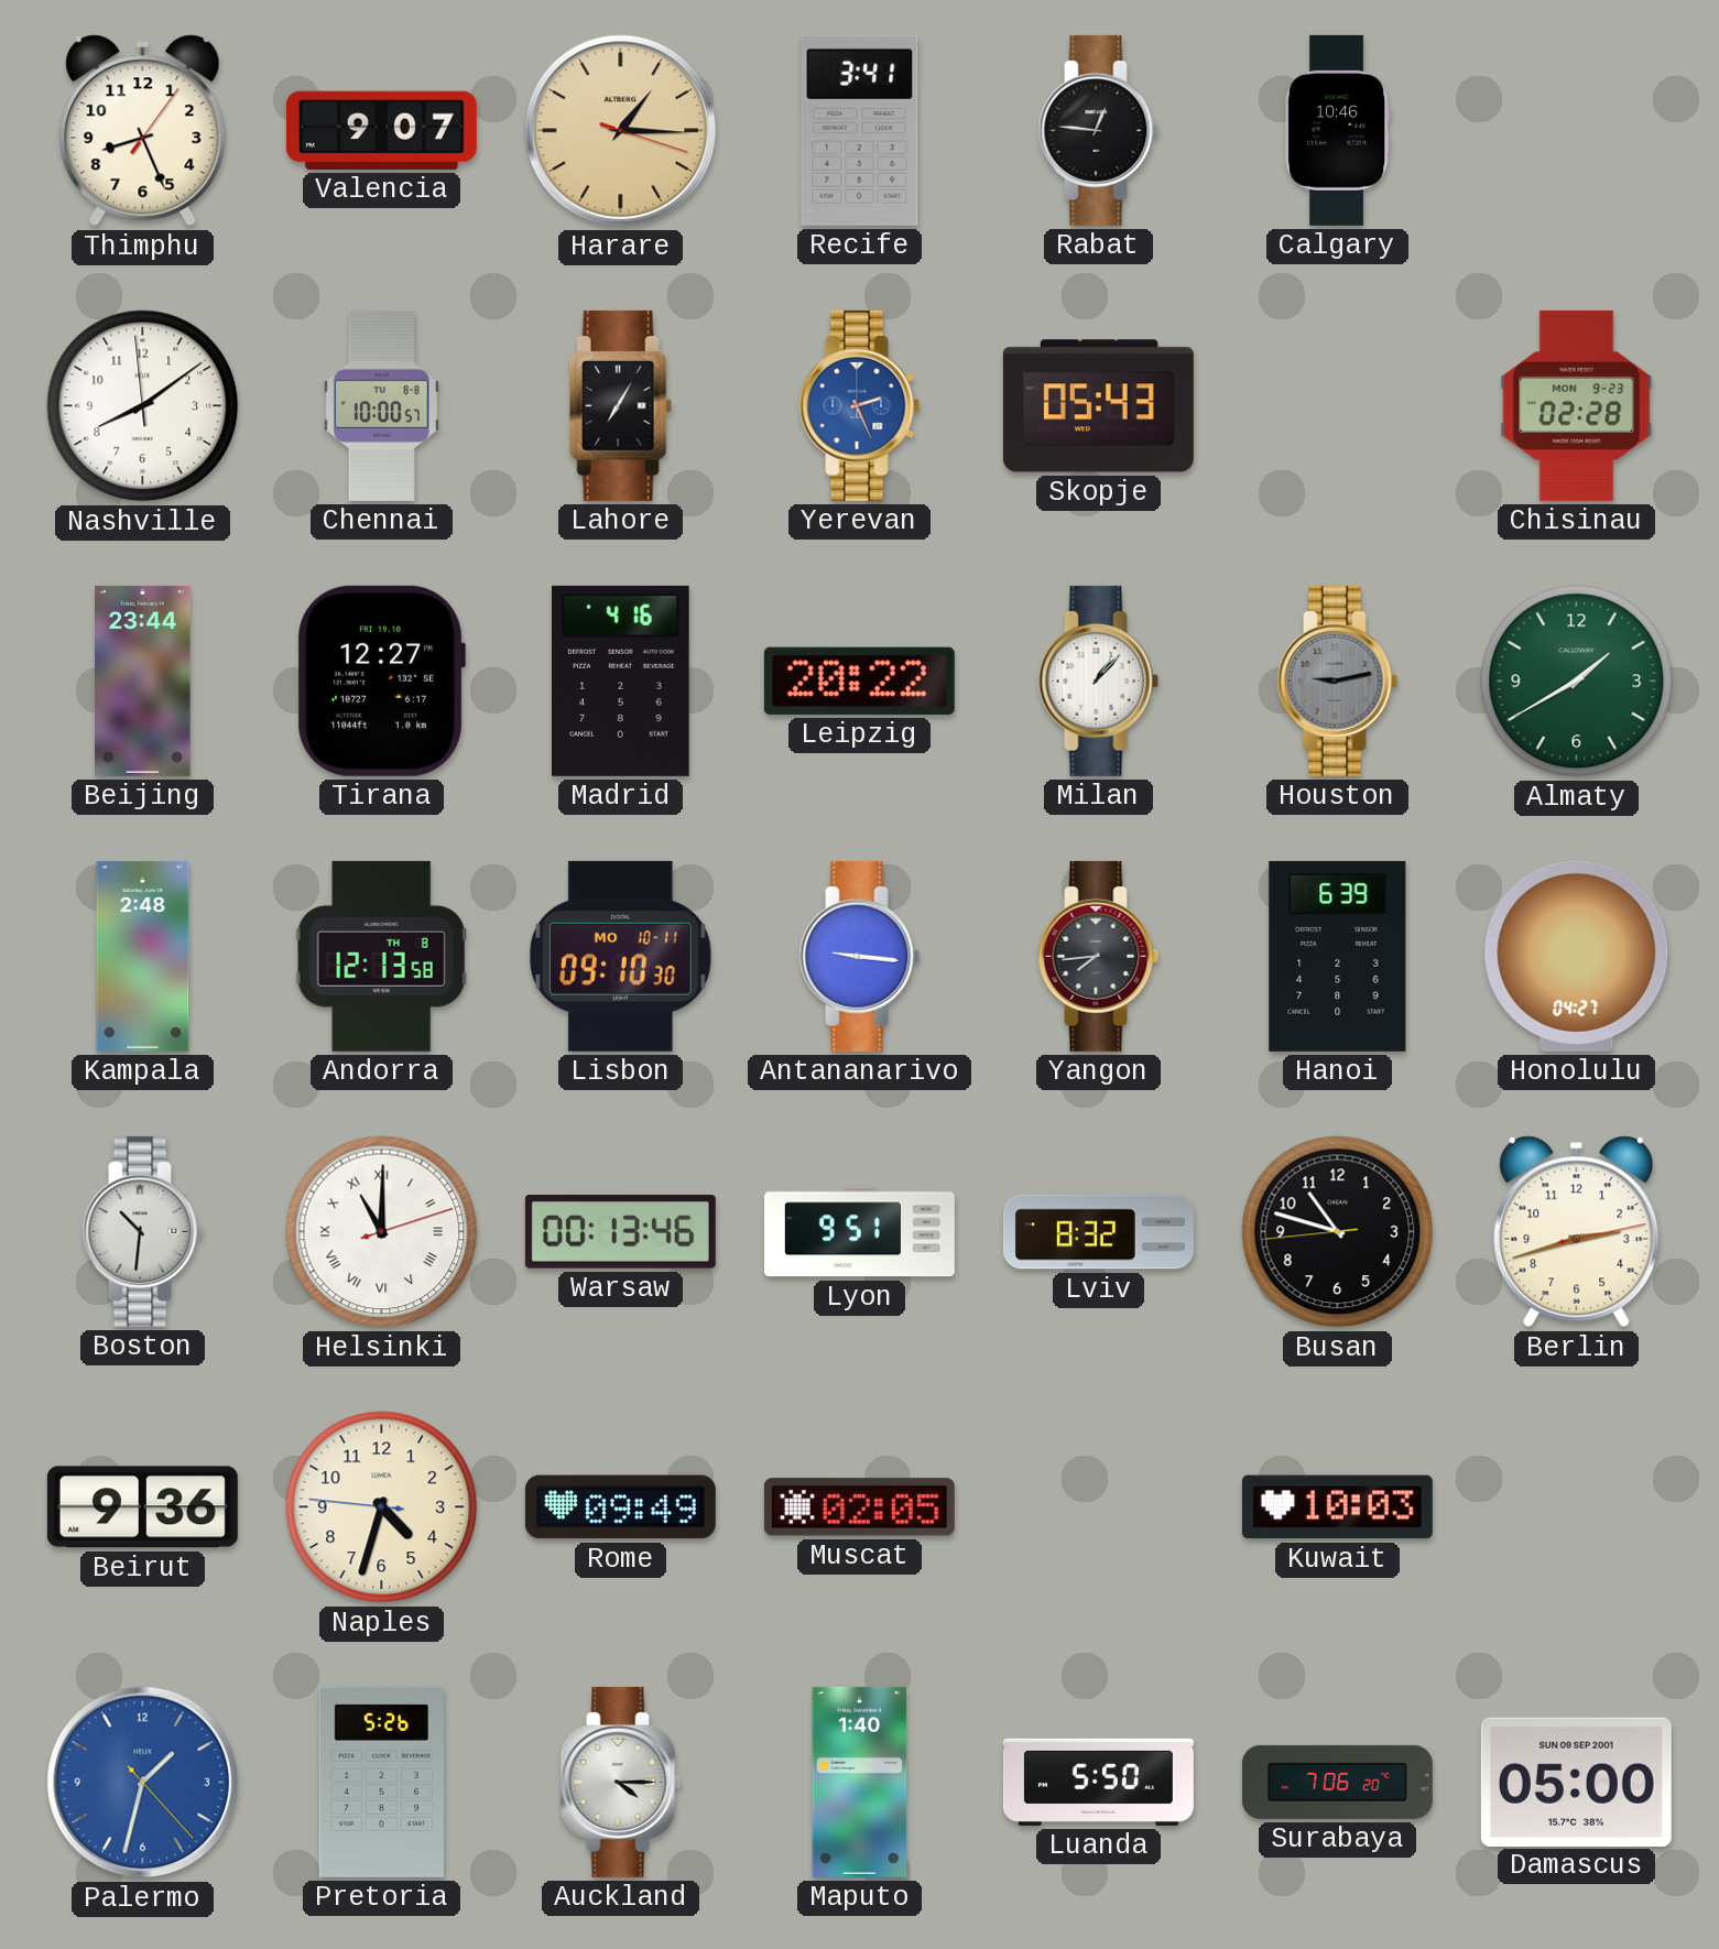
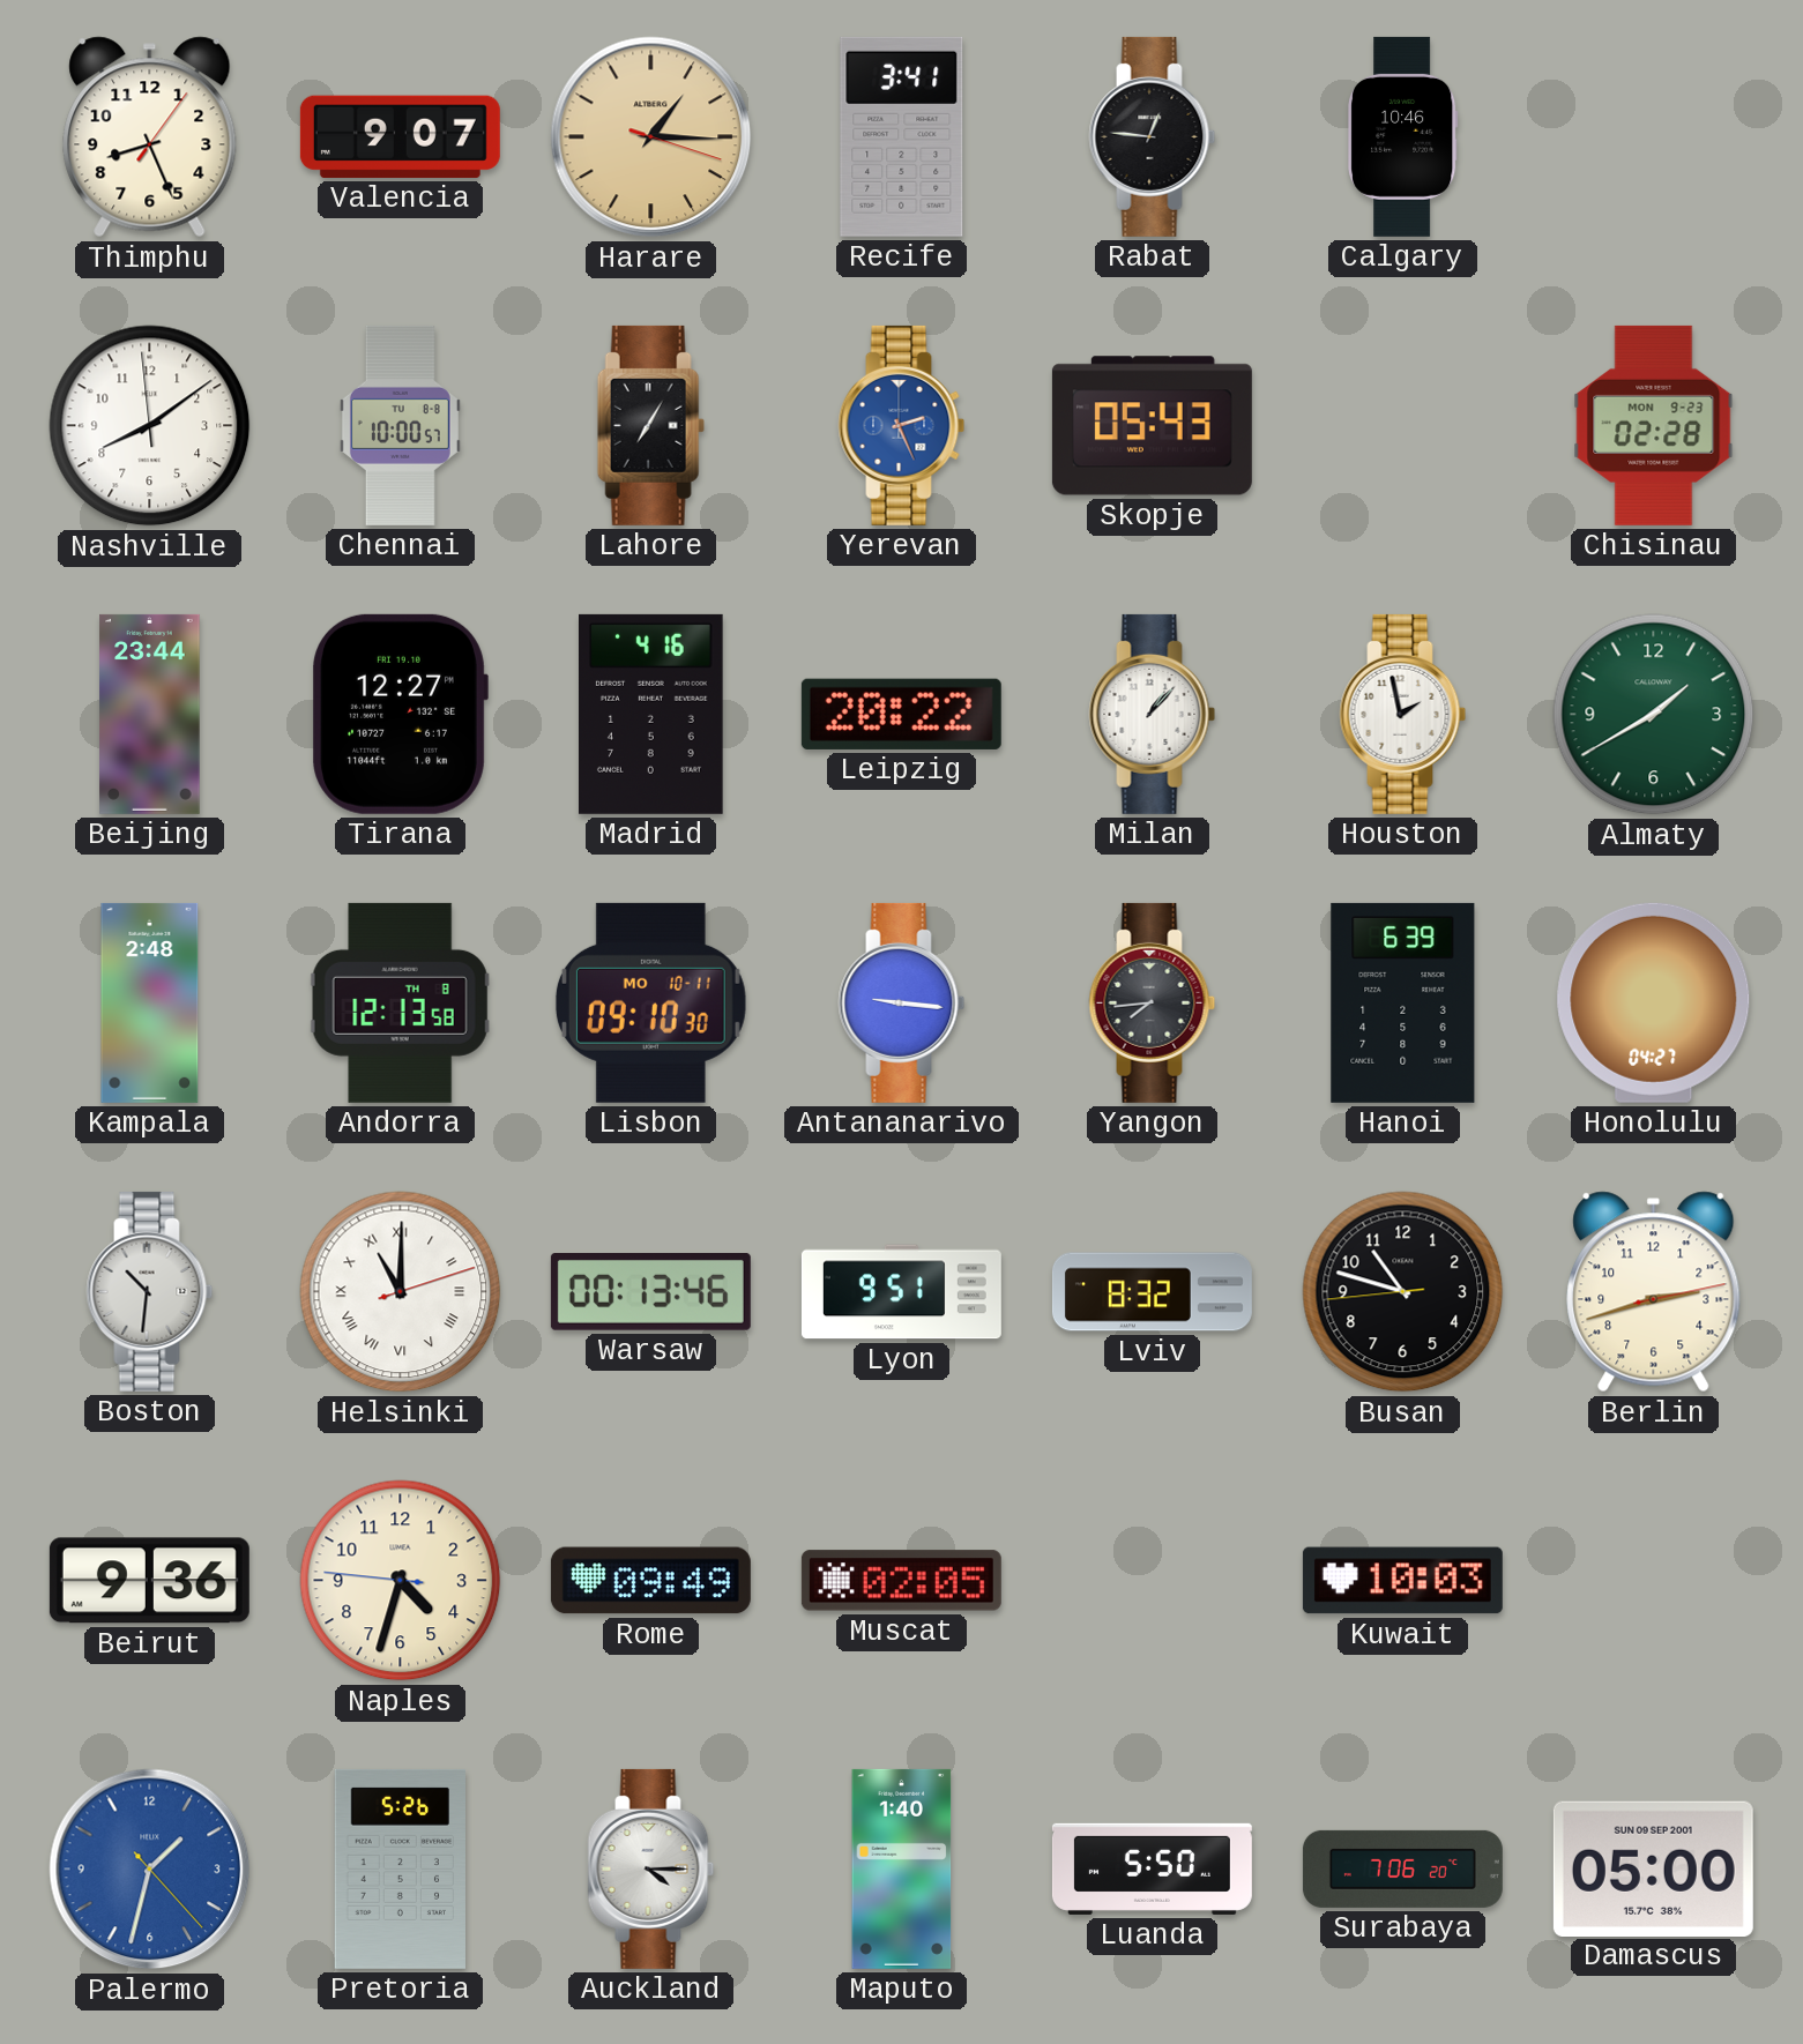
Houston: 9:13 -> 1:58 (1403, 714)
Houston dial: grey -> white (1403, 714)
